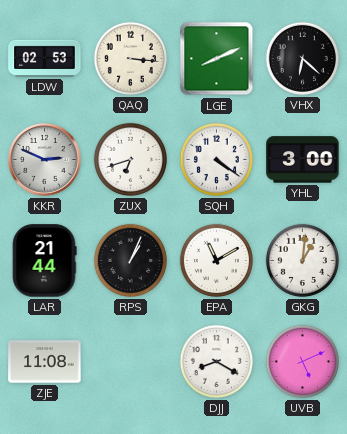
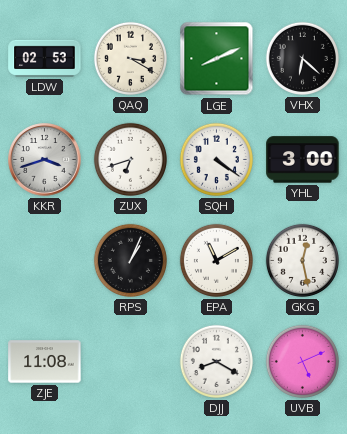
QAQ: 3:16 -> 3:20 (130, 58)
KKR: 2:49 -> 3:42 (45, 160)
LAR: 21:44 -> none (44, 261)
GKG: 1:01 -> 12:28 (302, 260)
